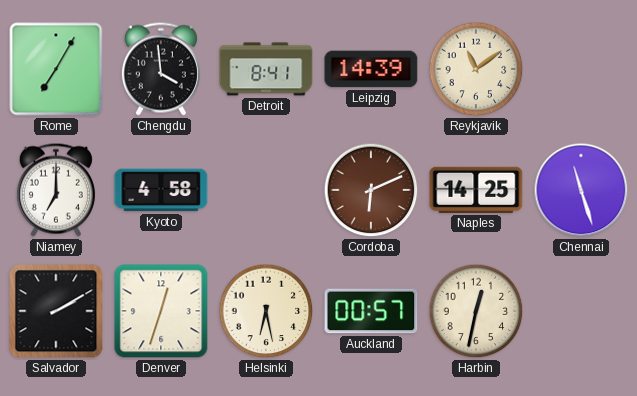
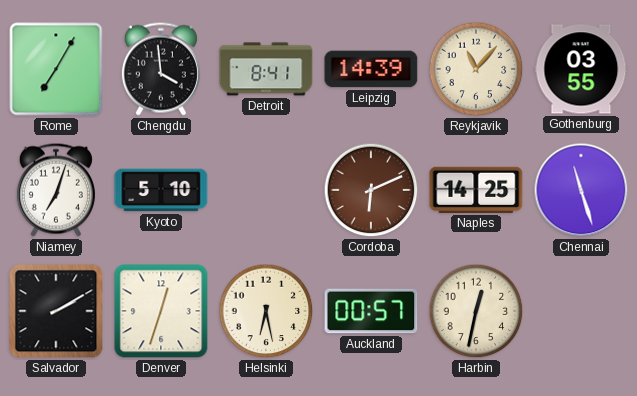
Reykjavik: 11:09 -> 11:07 (476, 69)
Gothenburg: none -> 03:55 (581, 69)
Niamey: 7:00 -> 7:03 (56, 190)
Kyoto: 4:58 -> 5:10 (161, 190)
